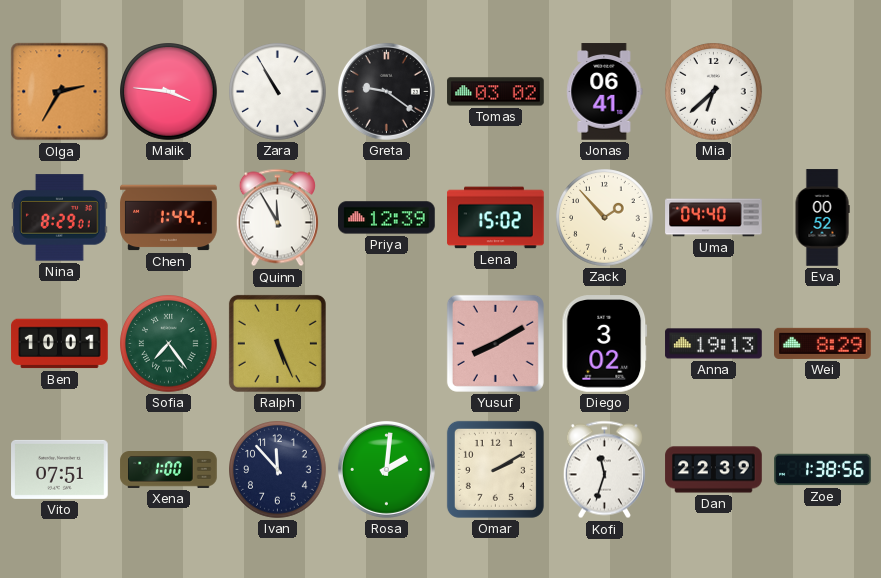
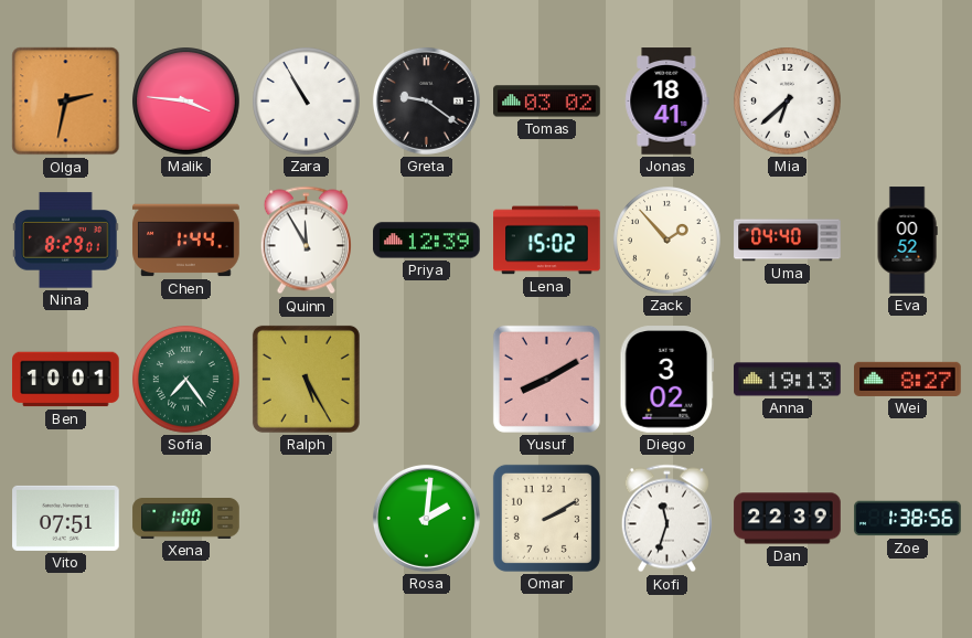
Olga: 2:35 -> 2:32 (66, 102)
Jonas: 06:41 -> 18:41 (667, 102)
Ralph: 5:26 -> 5:25 (306, 379)
Wei: 8:29 -> 8:27 (908, 379)
Ivan: 11:53 -> none (278, 470)
